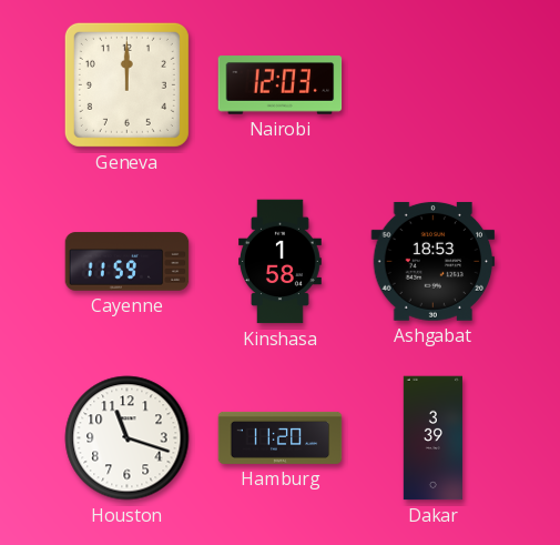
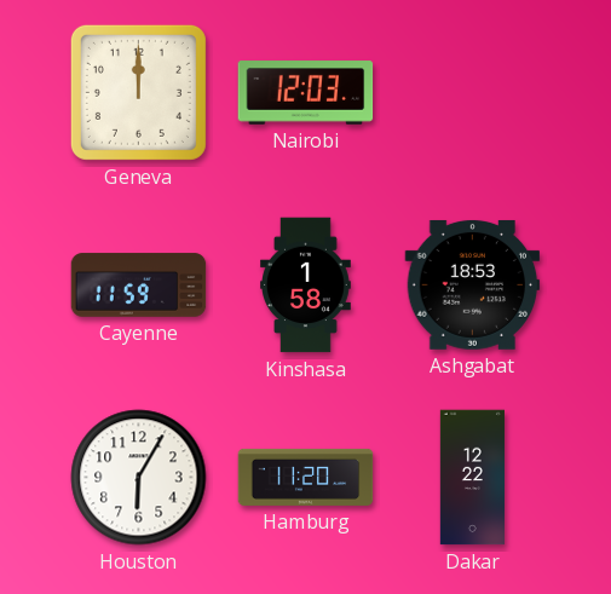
Houston: 11:18 -> 6:05 (139, 478)
Dakar: 3:39 -> 12:22 (472, 478)
